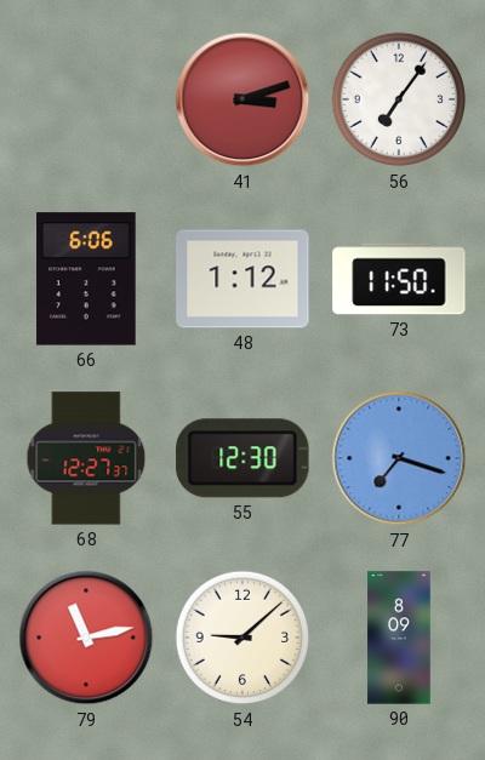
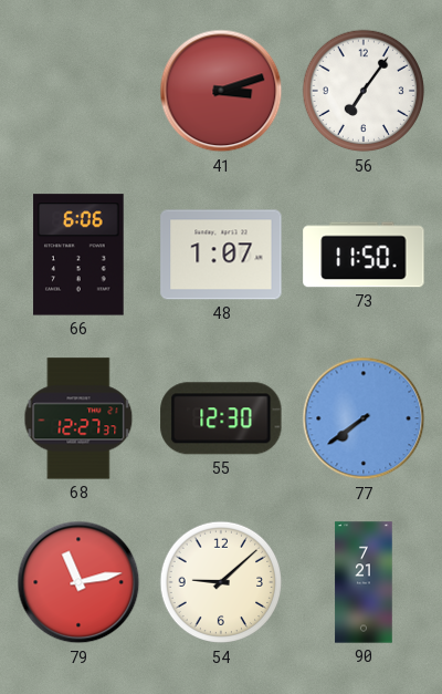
48: 1:12 -> 1:07 (221, 255)
77: 7:18 -> 7:39 (364, 418)
90: 8:09 -> 7:21 (364, 582)
